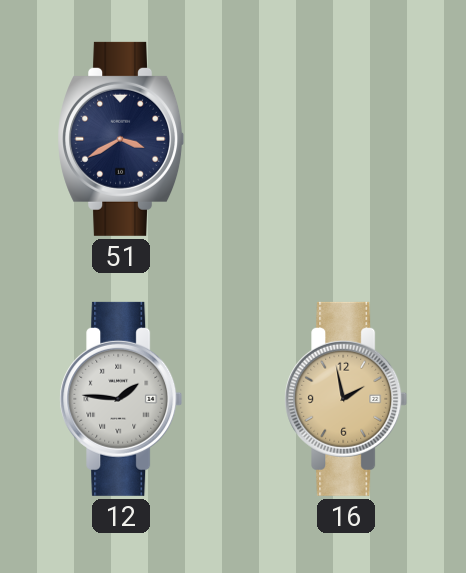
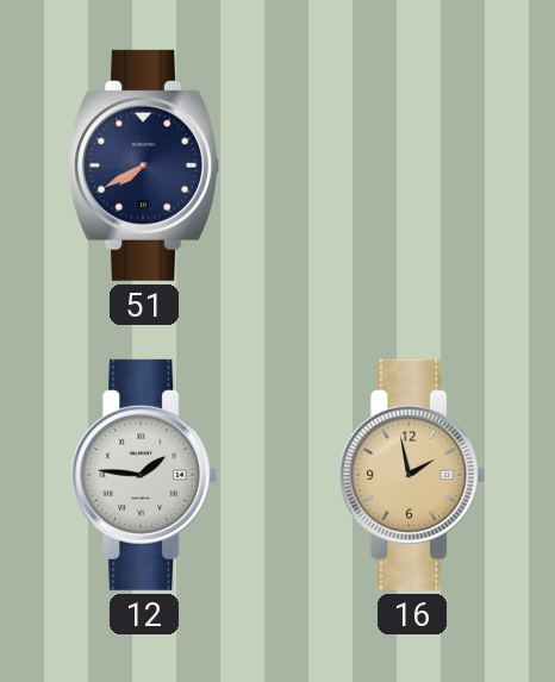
51: 3:40 -> 7:40 (144, 165)
